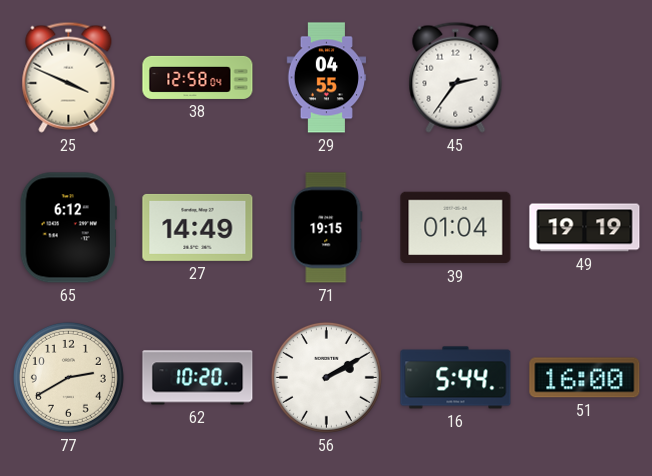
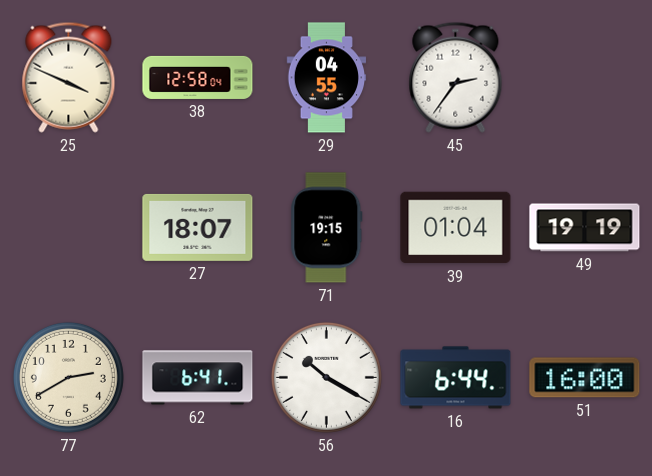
65: 6:12 -> none (68, 228)
27: 14:49 -> 18:07 (198, 227)
62: 10:20 -> 6:41 (198, 378)
56: 2:10 -> 10:20 (326, 377)
16: 5:44 -> 6:44 (456, 378)
